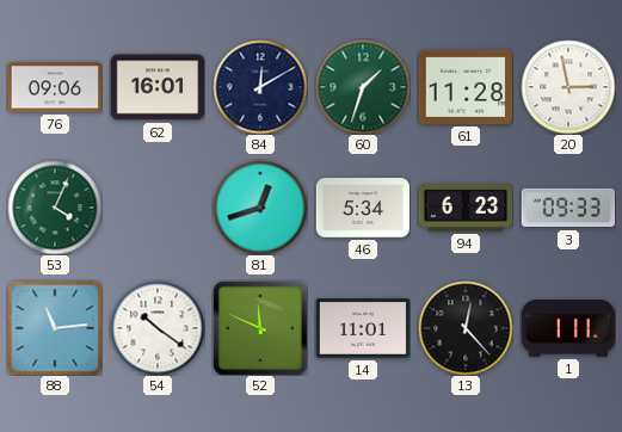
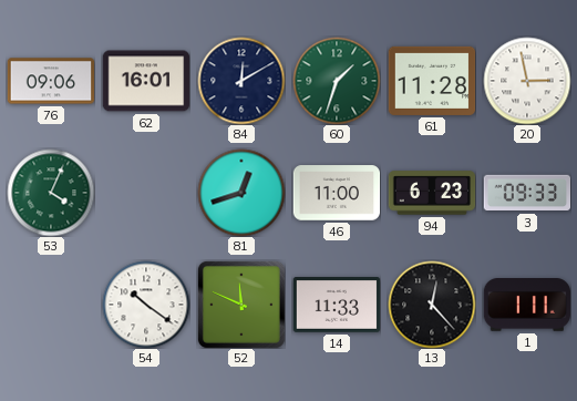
46: 5:34 -> 11:00 (337, 193)
88: 11:14 -> none (55, 328)
14: 11:01 -> 11:33 (337, 306)
